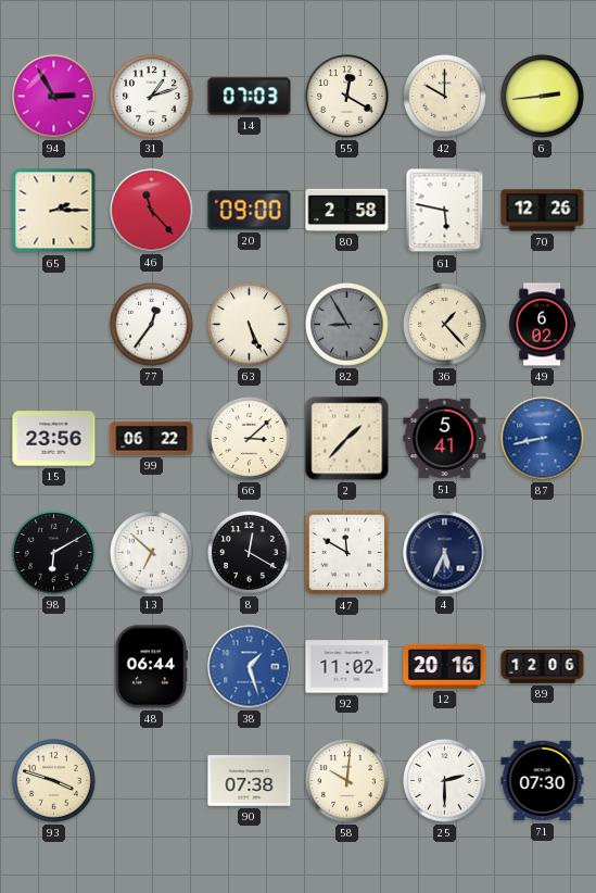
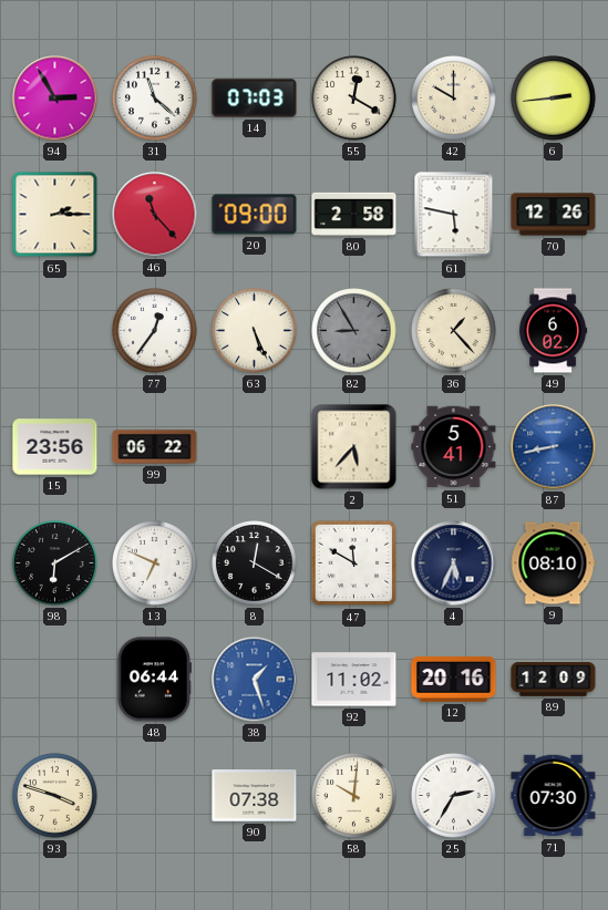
31: 1:12 -> 11:22 (155, 99)
66: 3:08 -> none (250, 439)
2: 1:37 -> 5:37 (354, 447)
13: 6:52 -> 6:49 (155, 563)
9: none -> 08:10 (553, 563)
89: 12:06 -> 12:09 (554, 680)
25: 2:30 -> 2:35 (454, 796)
